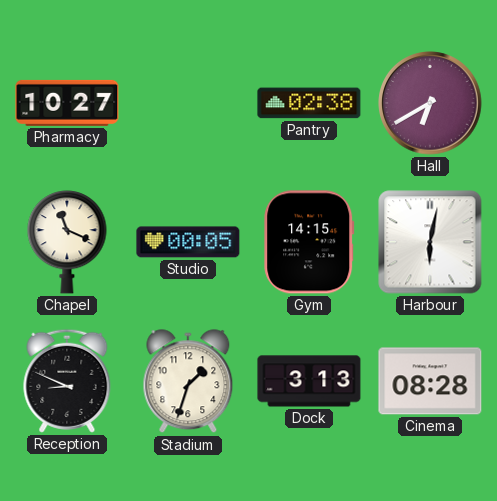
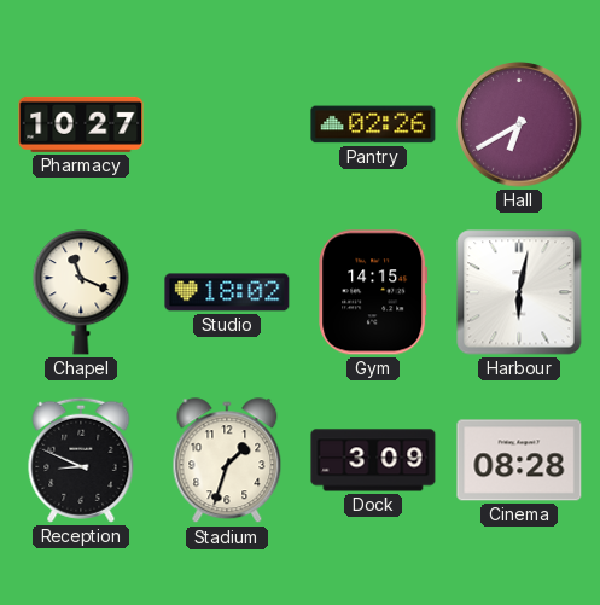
Pantry: 02:38 -> 02:26 (373, 124)
Studio: 00:05 -> 18:02 (227, 292)
Dock: 3:13 -> 3:09 (373, 460)
